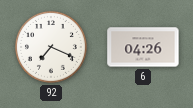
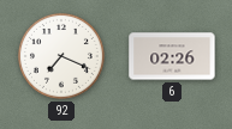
6: 04:26 -> 02:26 (172, 56)
